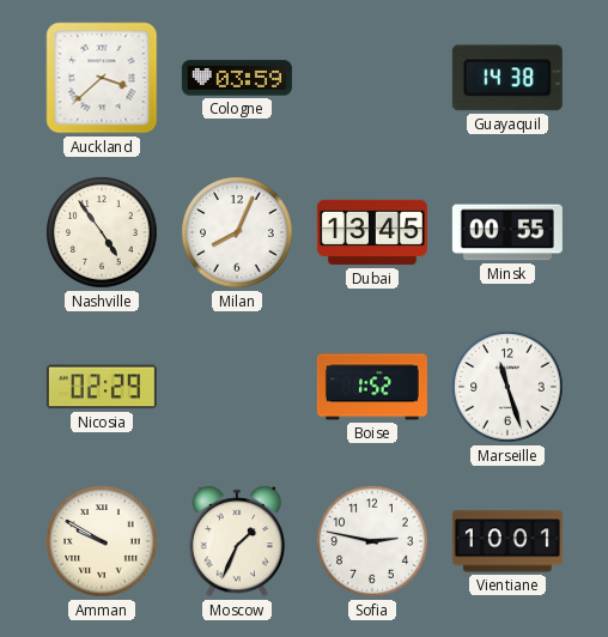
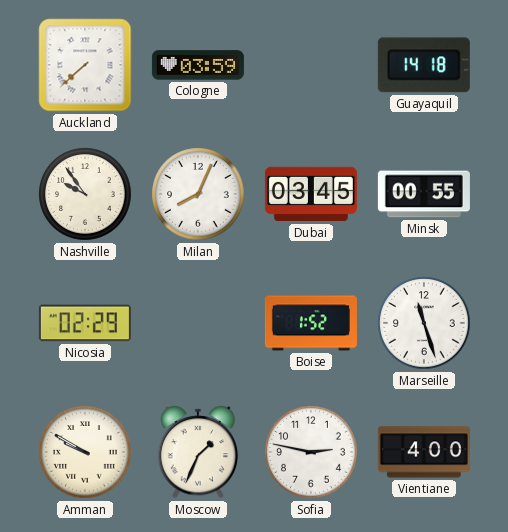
Auckland: 3:38 -> 7:38 (85, 65)
Guayaquil: 14:38 -> 14:18 (424, 65)
Nashville: 4:54 -> 9:54 (85, 194)
Dubai: 13:45 -> 03:45 (311, 194)
Vientiane: 10:01 -> 4:00 (424, 452)
